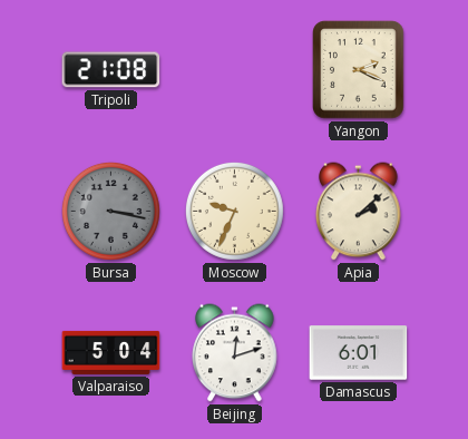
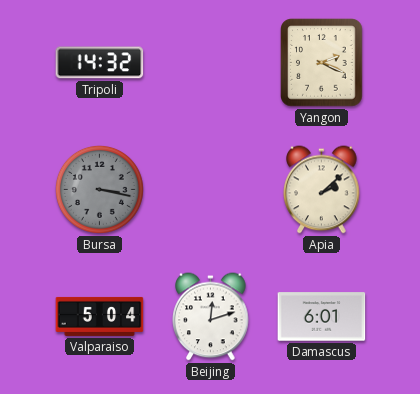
Tripoli: 21:08 -> 14:32 (100, 63)
Moscow: 9:34 -> none (234, 211)
